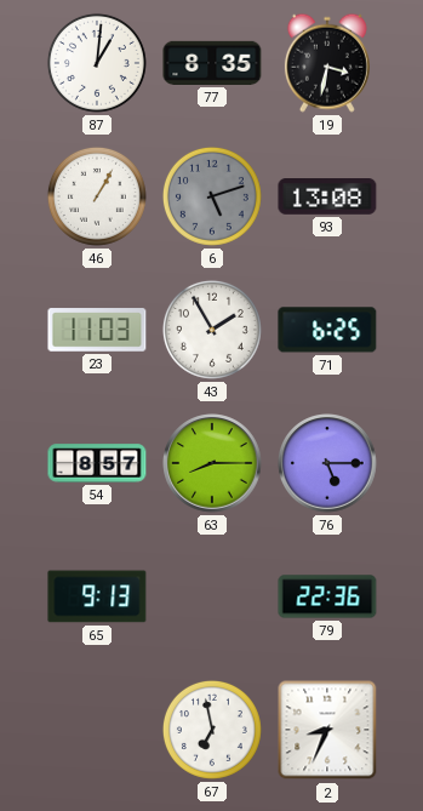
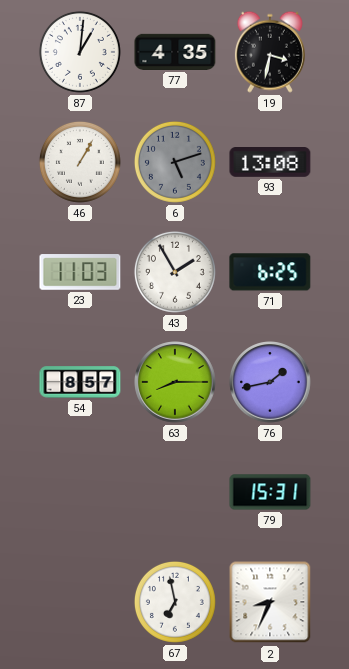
77: 8:35 -> 4:35 (175, 52)
76: 5:15 -> 1:43 (270, 382)
65: 9:13 -> none (97, 596)
79: 22:36 -> 15:31 (270, 492)
